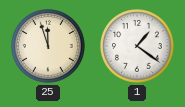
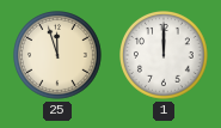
1: 1:21 -> 12:00 (165, 56)
